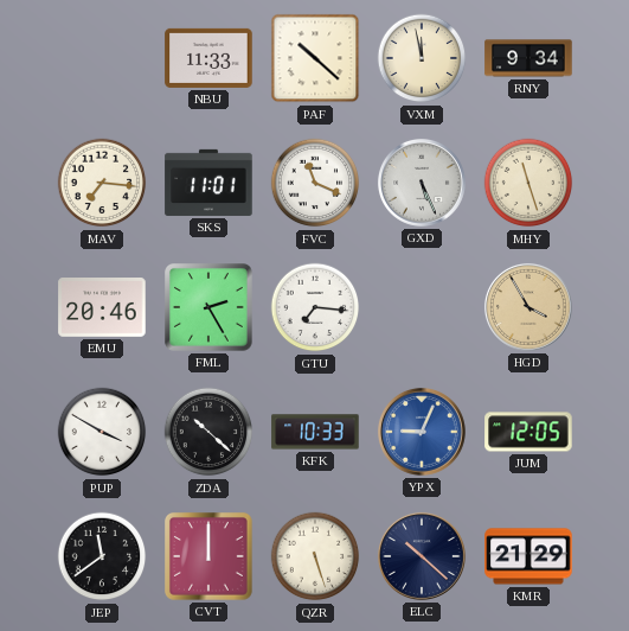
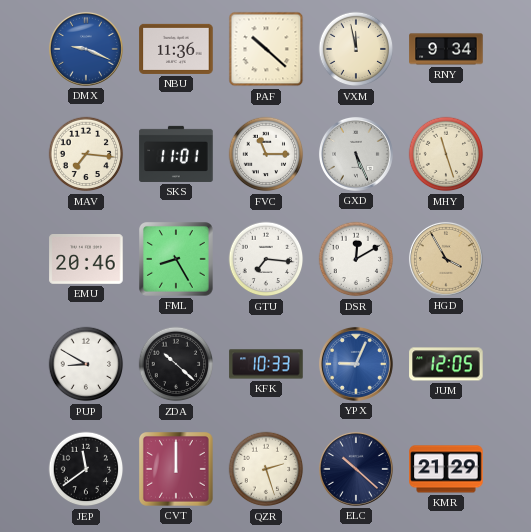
DMX: none -> 9:19 (86, 49)
NBU: 11:33 -> 11:36 (176, 49)
FVC: 11:19 -> 11:15 (266, 154)
FML: 2:25 -> 8:25 (177, 260)
DSR: none -> 12:10 (356, 259)
PUP: 3:50 -> 8:50 (86, 364)
QZR: 5:27 -> 2:27 (266, 469)
